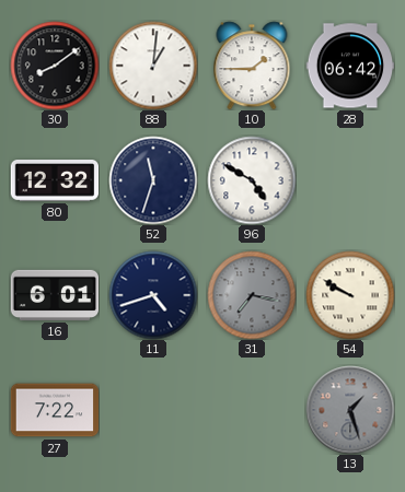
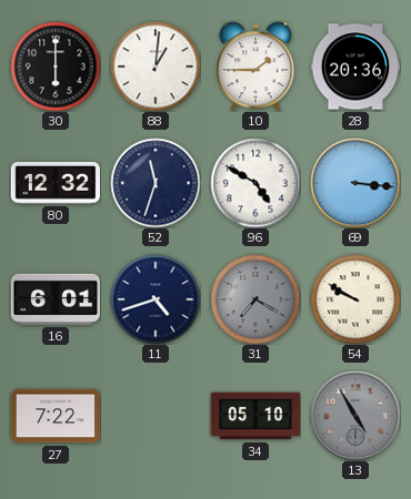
30: 8:09 -> 6:00 (56, 67)
28: 06:42 -> 20:36 (355, 67)
69: none -> 3:16 (355, 183)
31: 7:17 -> 7:20 (255, 299)
34: none -> 05:10 (255, 416)
13: 1:27 -> 4:55 (355, 416)
